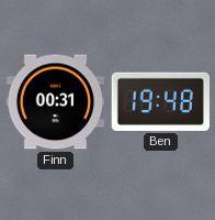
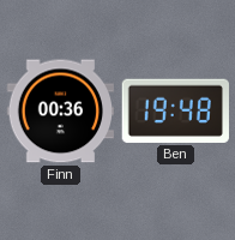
Finn: 00:31 -> 00:36 (60, 112)
